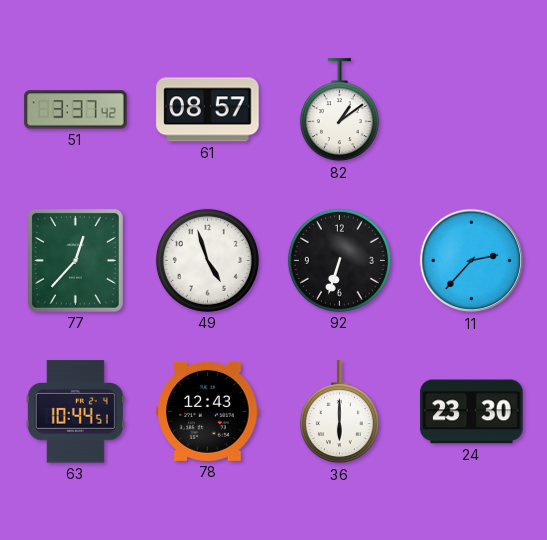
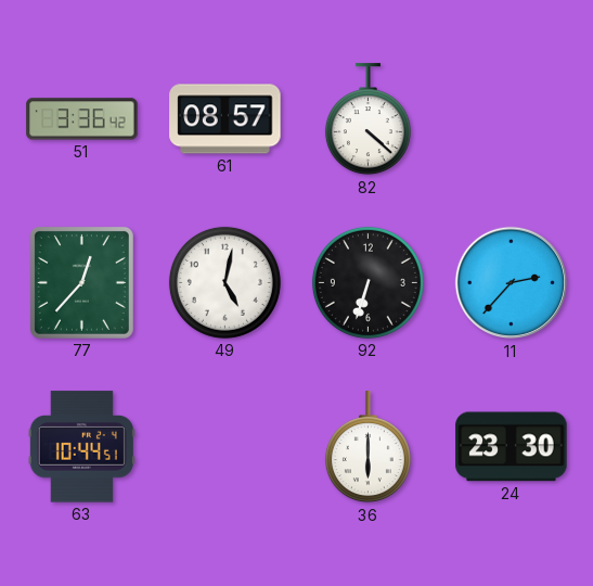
51: 3:37 -> 3:36 (82, 119)
82: 1:09 -> 4:22 (368, 119)
49: 4:57 -> 5:02 (224, 282)
78: 12:43 -> none (208, 411)
